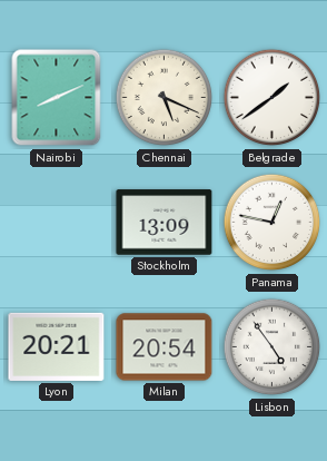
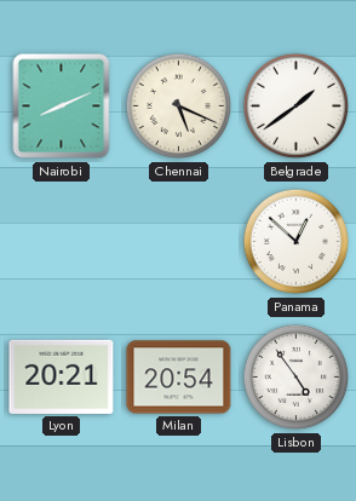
Stockholm: 13:09 -> none (165, 223)
Panama: 12:47 -> 12:52 (297, 242)
